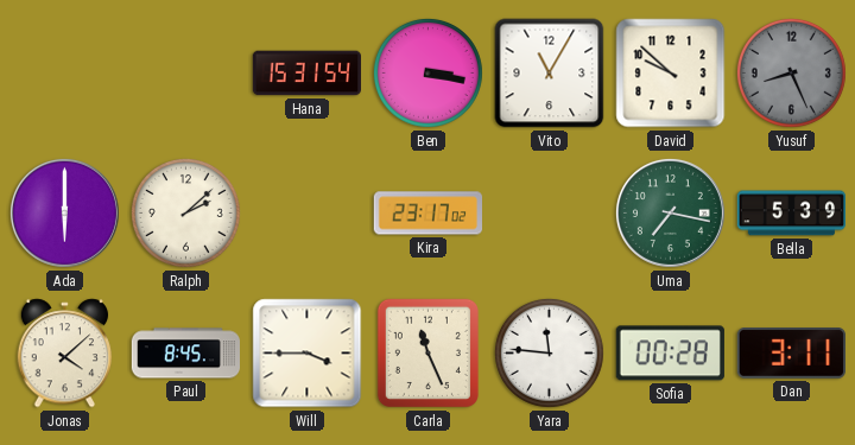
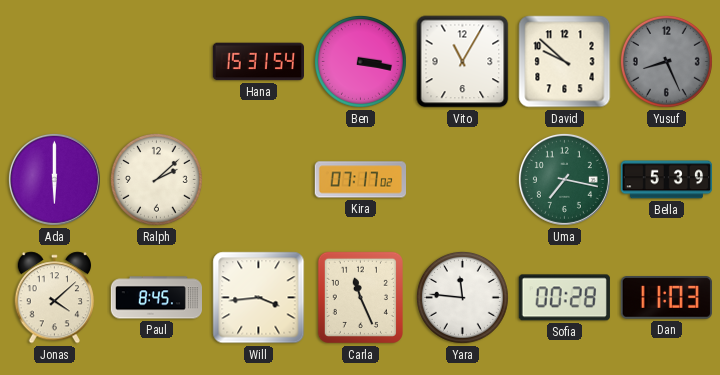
Kira: 23:17 -> 07:17 (360, 180)
Will: 3:45 -> 3:44 (259, 298)
Dan: 3:11 -> 11:03 (666, 298)
